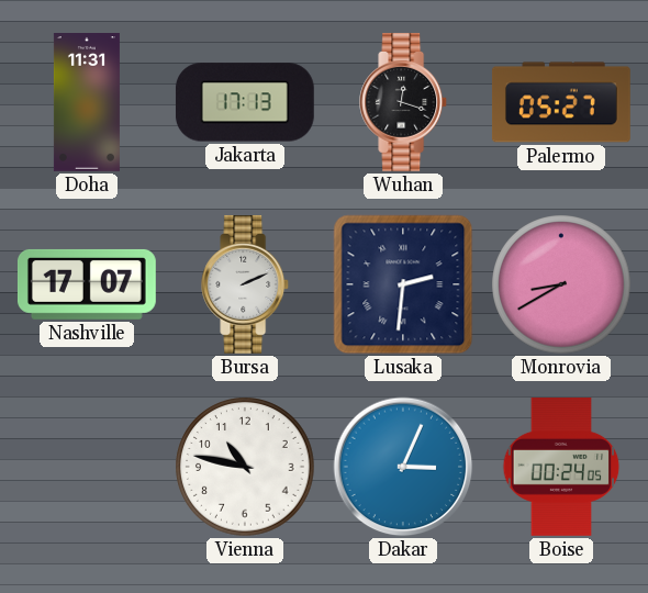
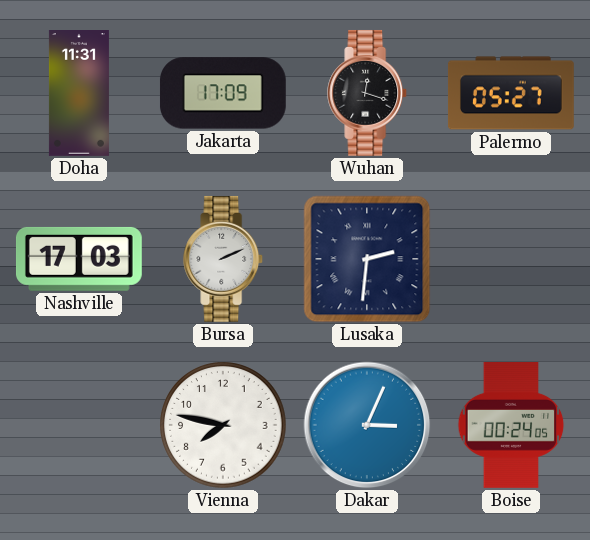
Jakarta: 17:13 -> 17:09 (223, 93)
Nashville: 17:07 -> 17:03 (79, 259)
Monrovia: 8:40 -> none (561, 284)
Vienna: 10:47 -> 7:47 (223, 425)
